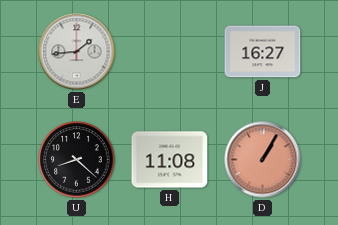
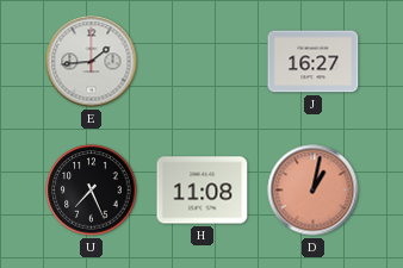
U: 8:22 -> 7:26 (92, 191)
D: 1:05 -> 1:02 (314, 191)
